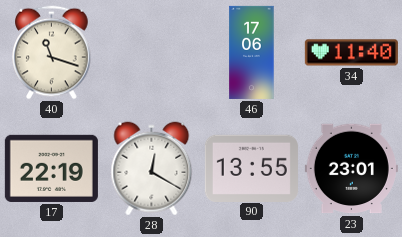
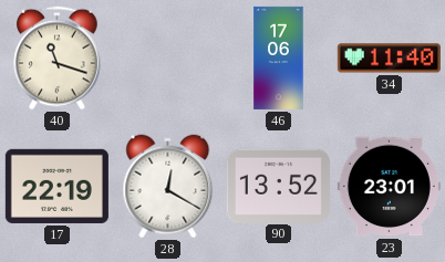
90: 13:55 -> 13:52 (278, 186)
